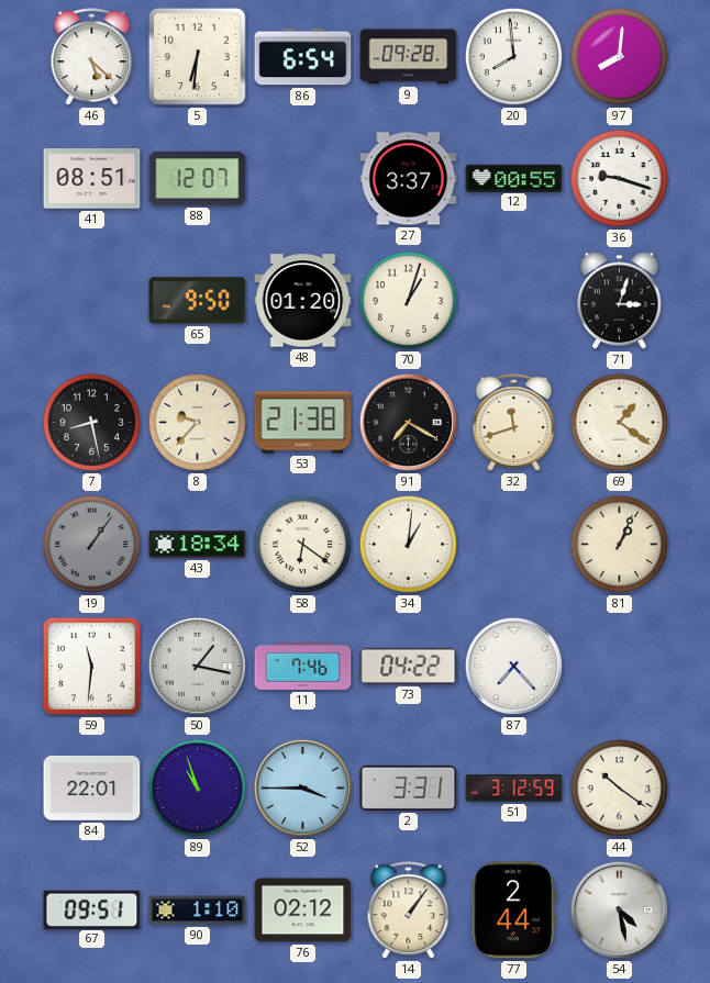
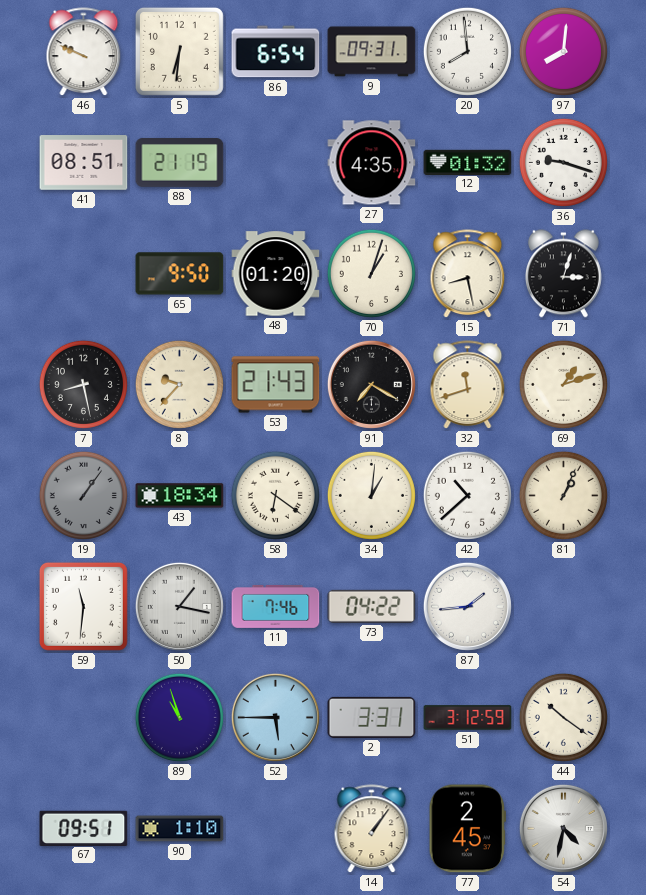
46: 5:22 -> 9:49 (84, 52)
9: 09:28 -> 09:31 (372, 52)
88: 12:07 -> 21:19 (180, 163)
27: 3:37 -> 4:35 (372, 163)
12: 00:55 -> 01:32 (468, 162)
15: none -> 8:28 (468, 274)
53: 21:38 -> 21:43 (276, 385)
69: 1:21 -> 1:12 (563, 384)
42: none -> 10:38 (467, 495)
87: 7:23 -> 1:44 (467, 606)
84: 22:01 -> none (92, 787)
52: 3:45 -> 5:45 (275, 717)
76: 02:12 -> none (303, 911)
77: 2:44 -> 2:45 (467, 829)
54: 4:28 -> 4:32 (563, 828)
